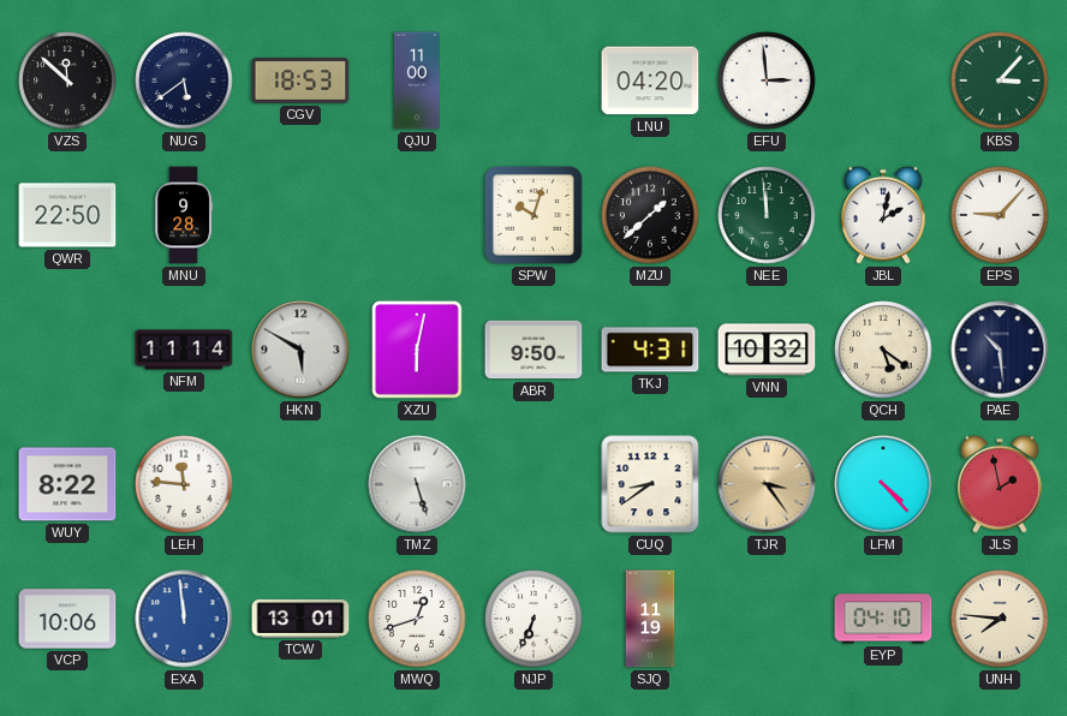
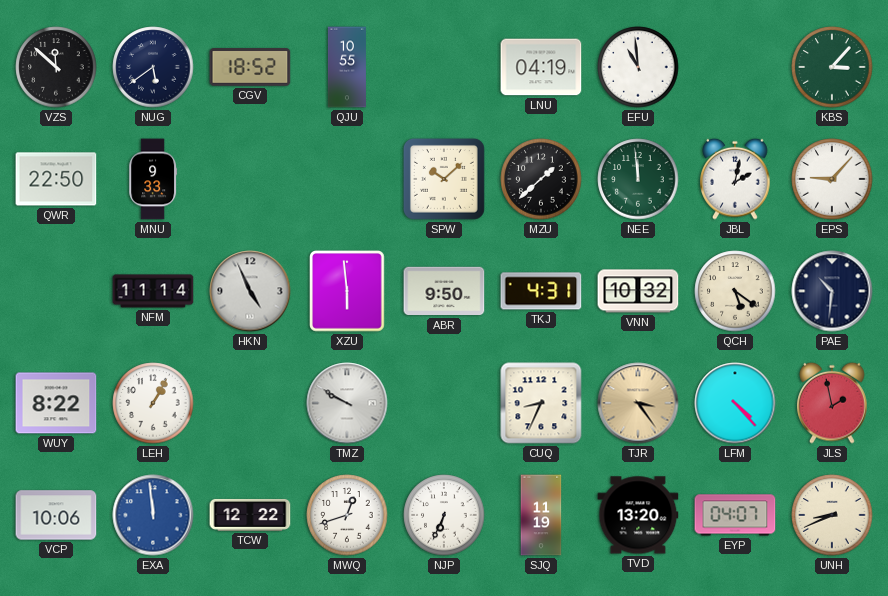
CGV: 18:53 -> 18:52 (250, 67)
QJU: 11:00 -> 10:55 (347, 67)
LNU: 04:20 -> 04:19 (541, 67)
EFU: 2:59 -> 10:59 (638, 67)
MNU: 9:28 -> 9:33 (153, 179)
SPW: 10:03 -> 10:08 (444, 179)
HKN: 5:50 -> 4:56 (250, 291)
XZU: 6:02 -> 5:59 (348, 291)
PAE: 10:29 -> 10:31 (832, 291)
LEH: 11:46 -> 1:05 (153, 403)
TMZ: 5:27 -> 9:50 (347, 403)
CUQ: 8:39 -> 8:34 (541, 403)
TCW: 13:01 -> 12:22 (250, 515)
TVD: none -> 13:20 (638, 515)
EYP: 04:10 -> 04:07 (735, 515)
UNH: 7:46 -> 8:41 (832, 515)
